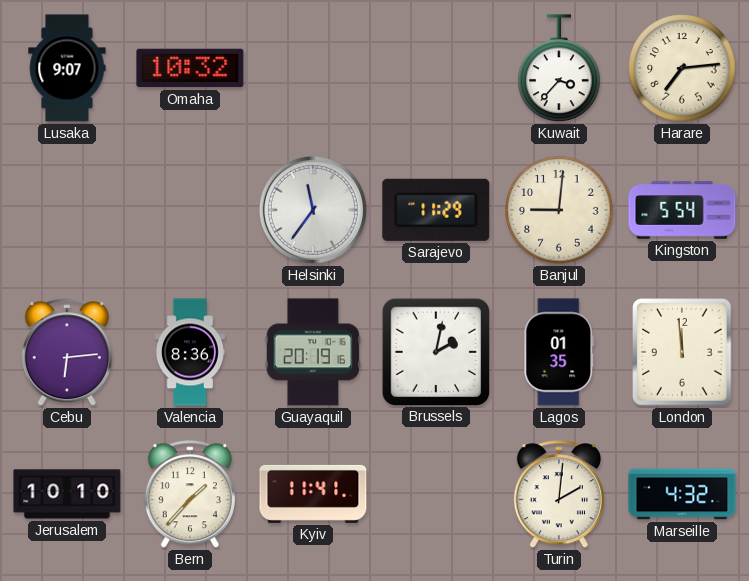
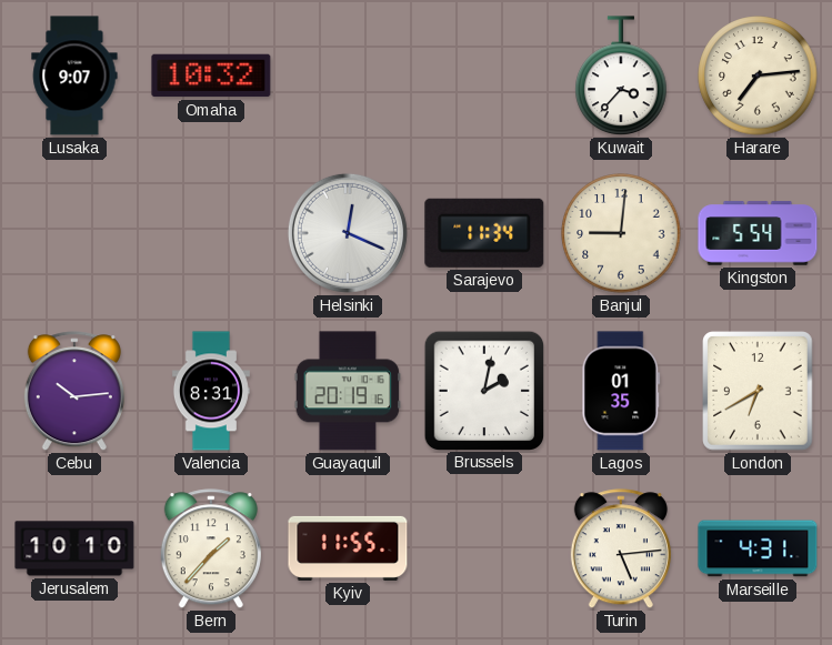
Helsinki: 11:36 -> 12:19 (348, 233)
Sarajevo: 11:29 -> 11:34 (484, 233)
Cebu: 6:14 -> 10:14 (74, 392)
Valencia: 8:36 -> 8:31 (211, 391)
London: 11:59 -> 6:40 (758, 391)
Kyiv: 11:41 -> 11:55 (348, 548)
Turin: 2:01 -> 5:14 (621, 550)
Marseille: 4:32 -> 4:31 (758, 548)
